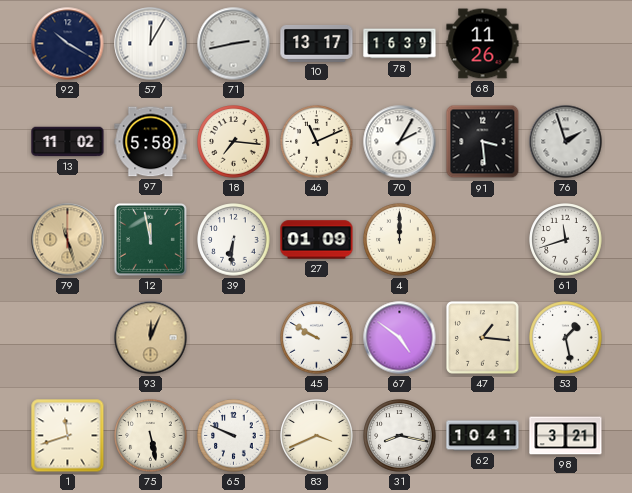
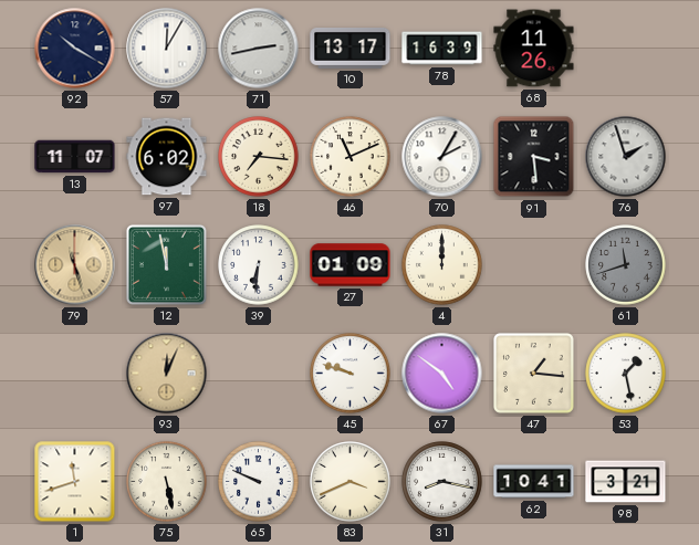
13: 11:02 -> 11:07 (75, 157)
97: 5:58 -> 6:02 (167, 157)
61 dial: white -> grey (626, 265)
45: 9:50 -> 9:48 (351, 374)
